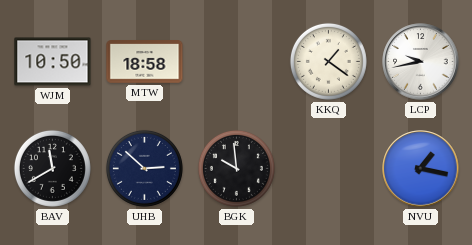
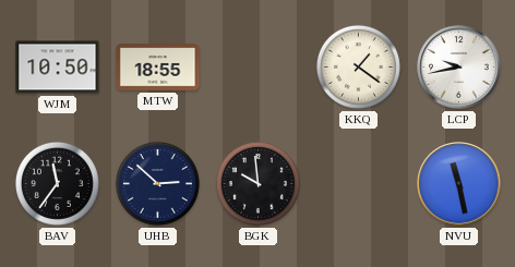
MTW: 18:58 -> 18:55 (158, 68)
BAV: 11:40 -> 11:36 (57, 183)
NVU: 1:17 -> 11:28 (459, 184)
